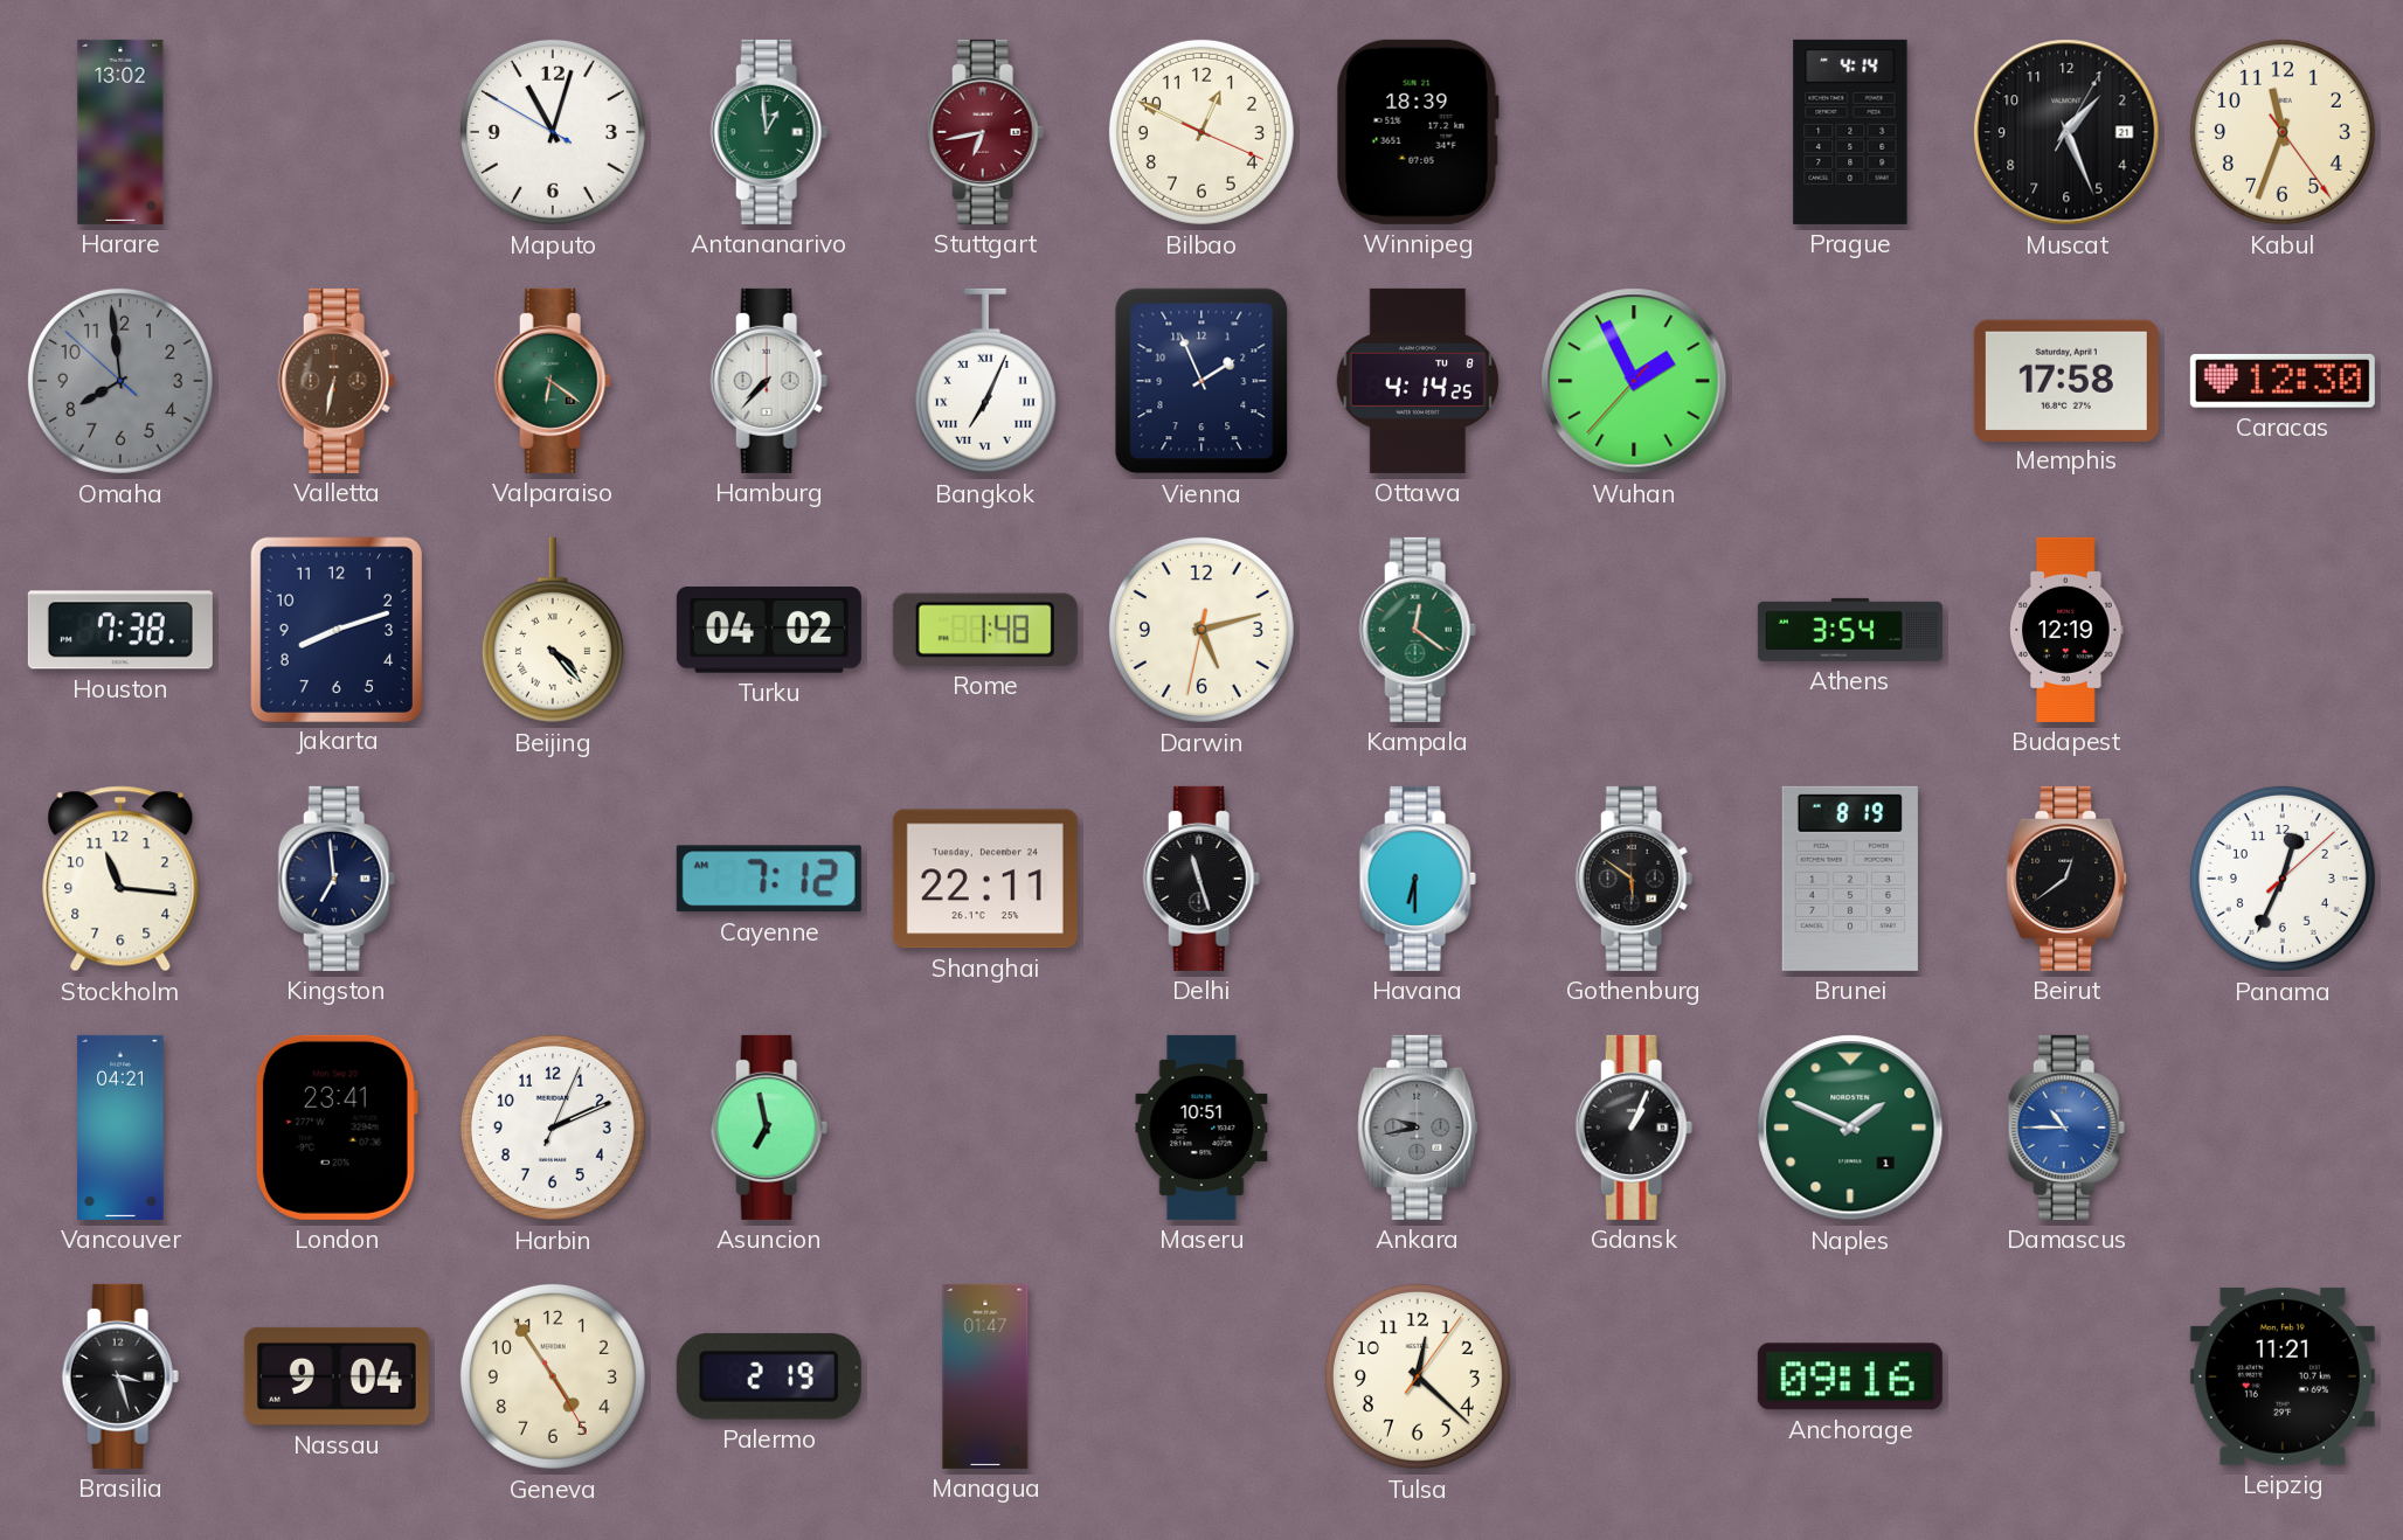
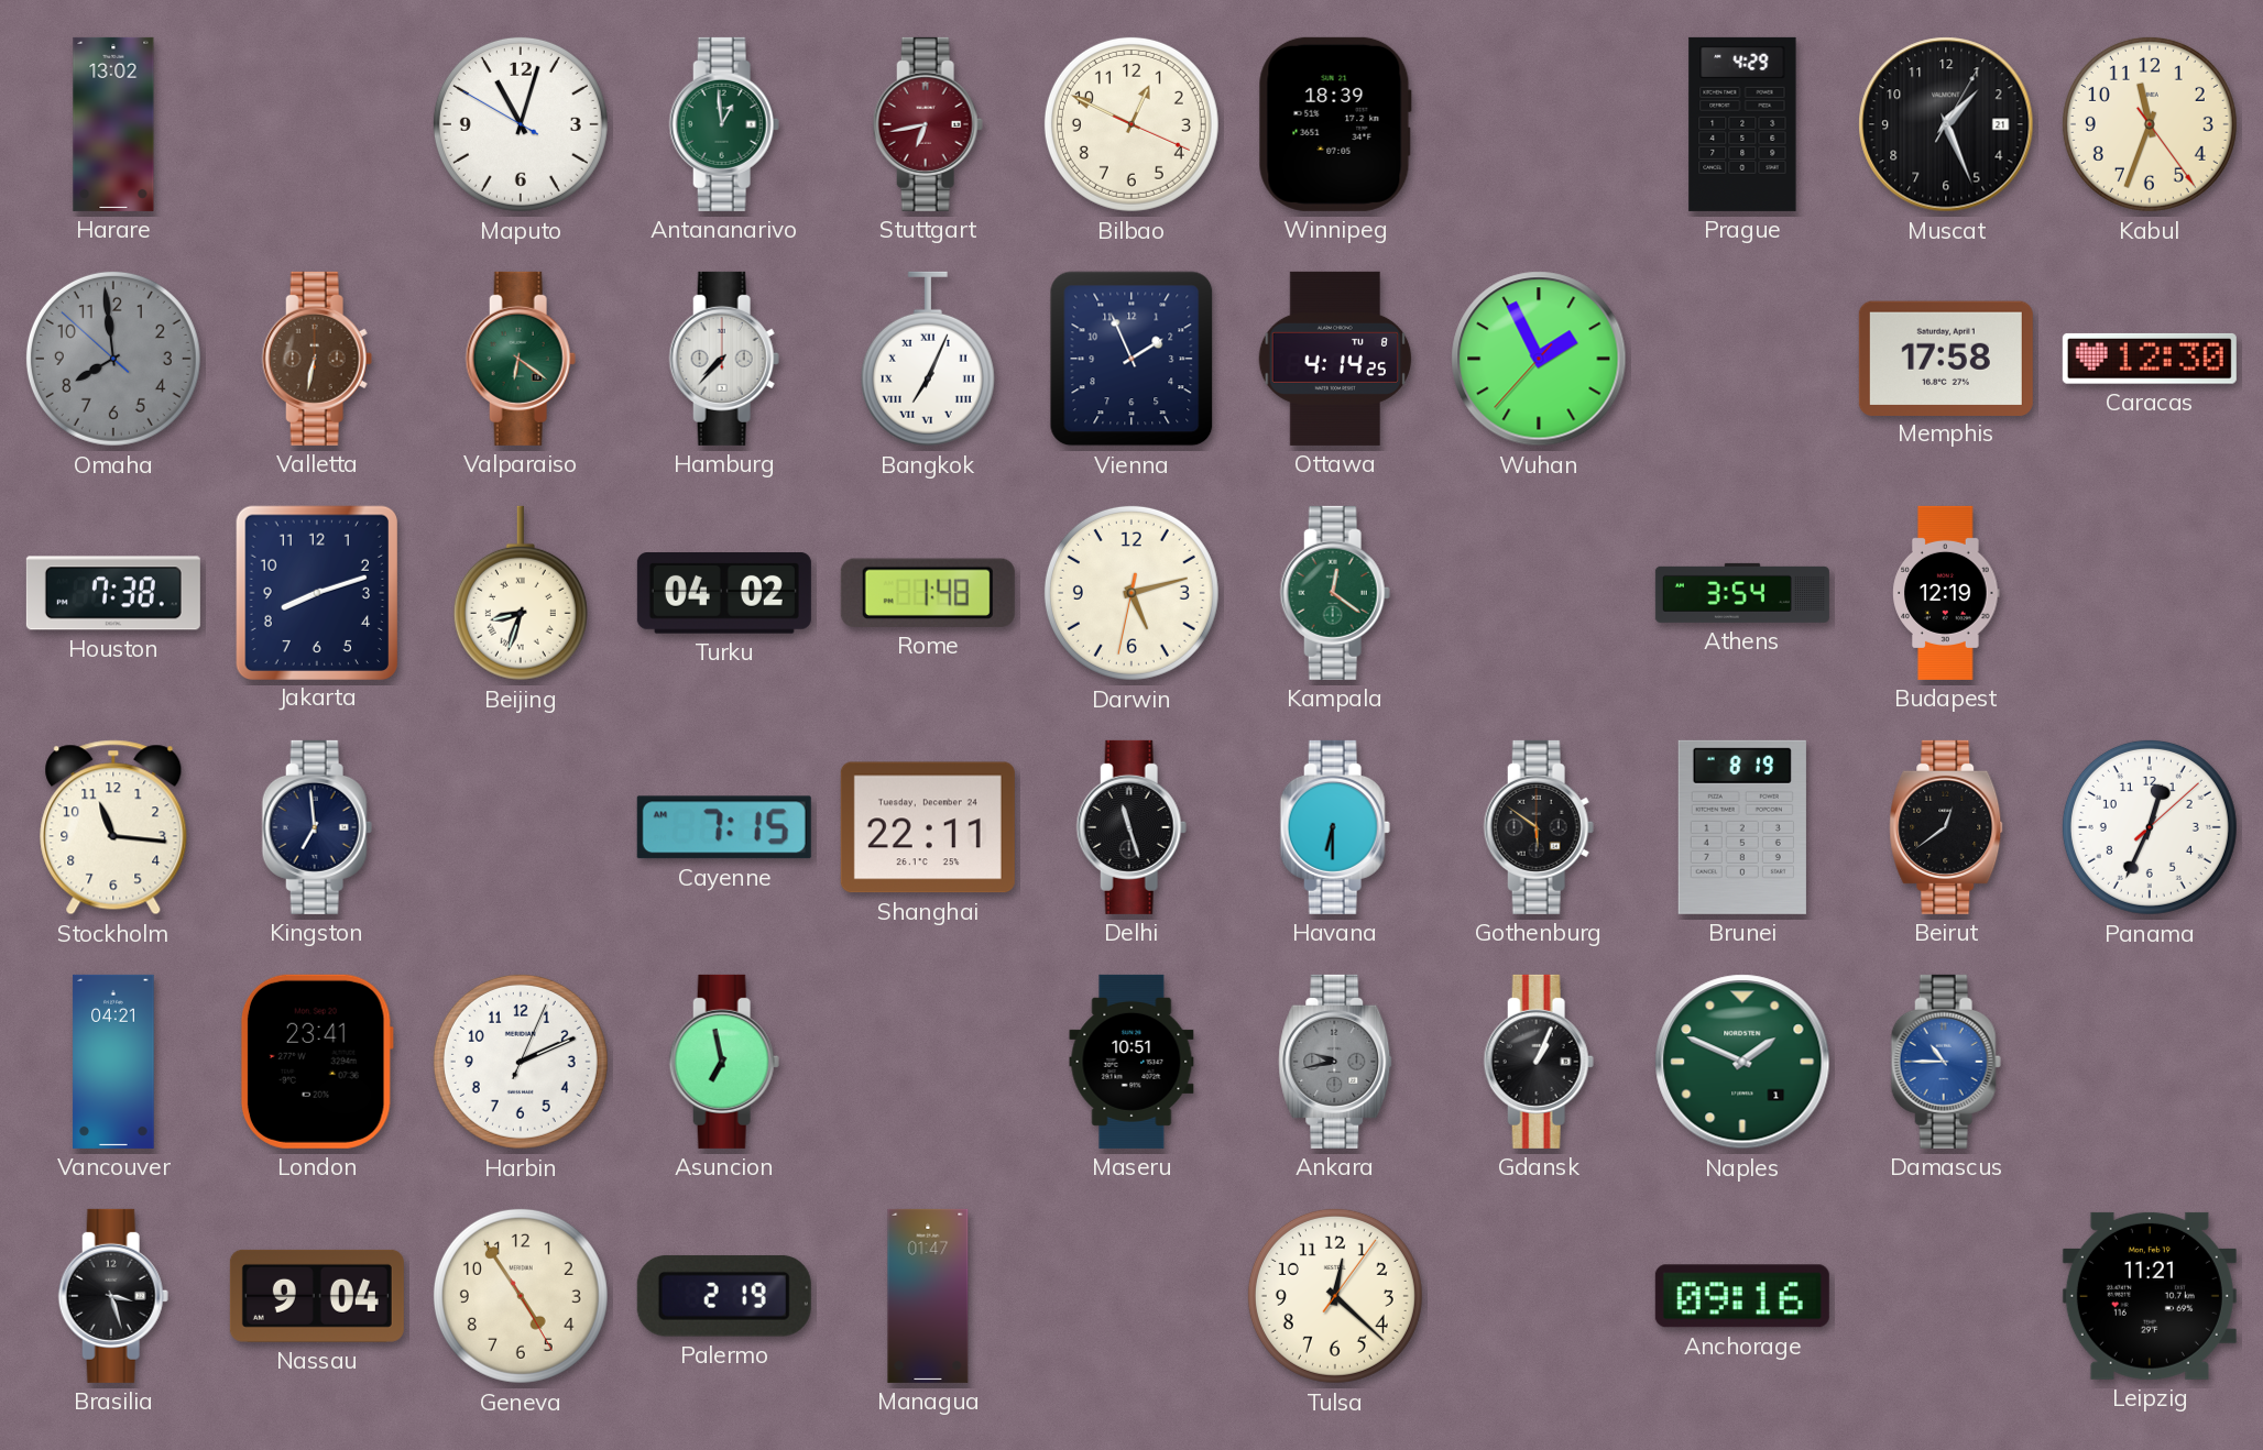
Prague: 4:14 -> 4:29 (1742, 124)
Beijing: 4:23 -> 8:33 (521, 593)
Cayenne: 7:12 -> 7:15 (724, 827)
